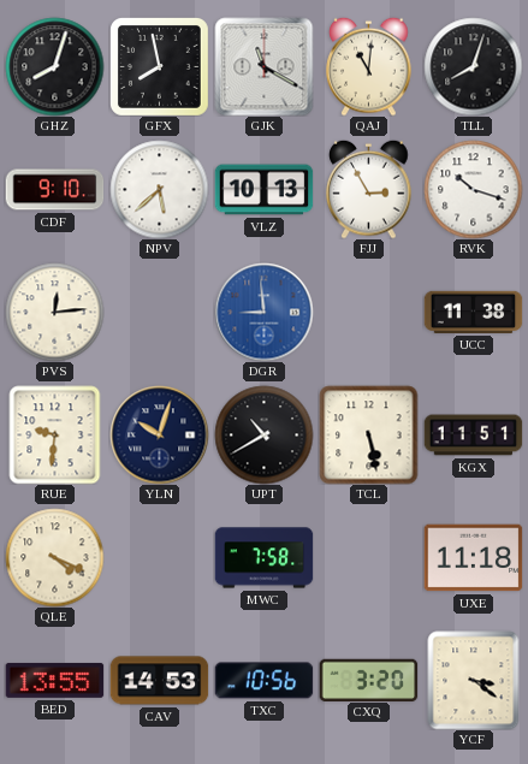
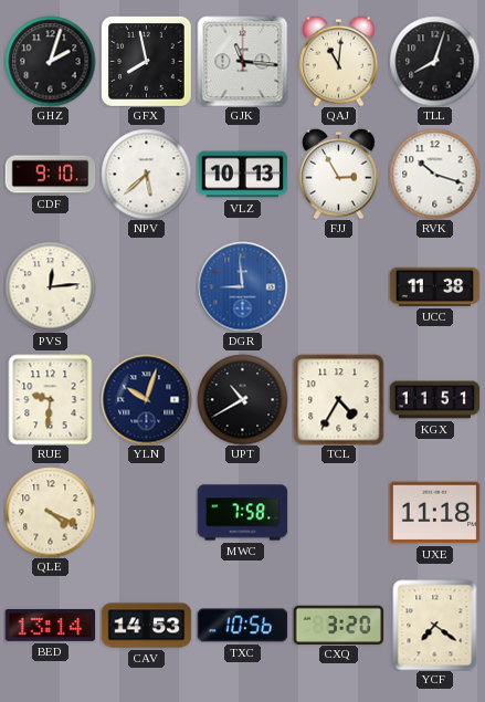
GHZ: 8:03 -> 2:03 (50, 61)
GJK: 11:20 -> 11:16 (242, 61)
TCL: 5:28 -> 4:35 (338, 399)
BED: 13:55 -> 13:14 (50, 625)
YCF: 3:21 -> 7:21 (435, 625)
